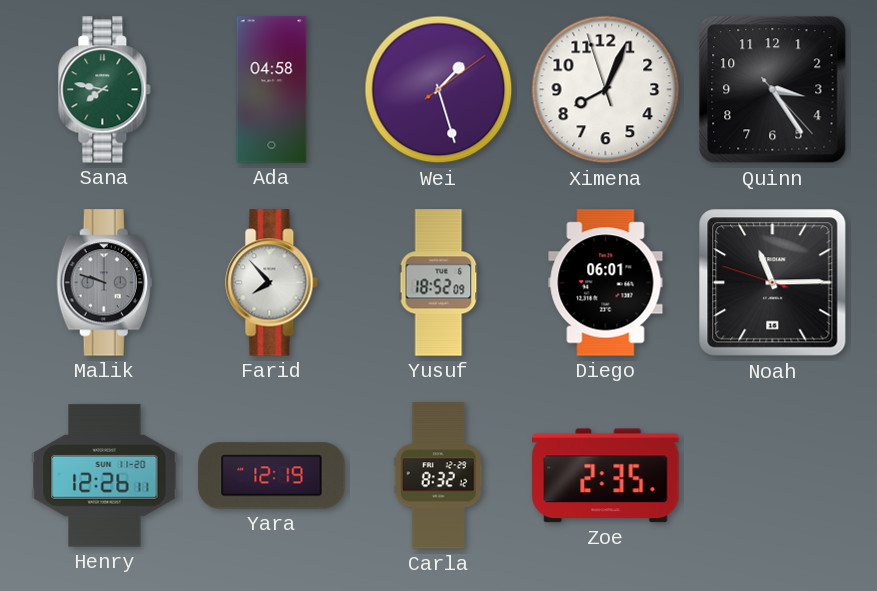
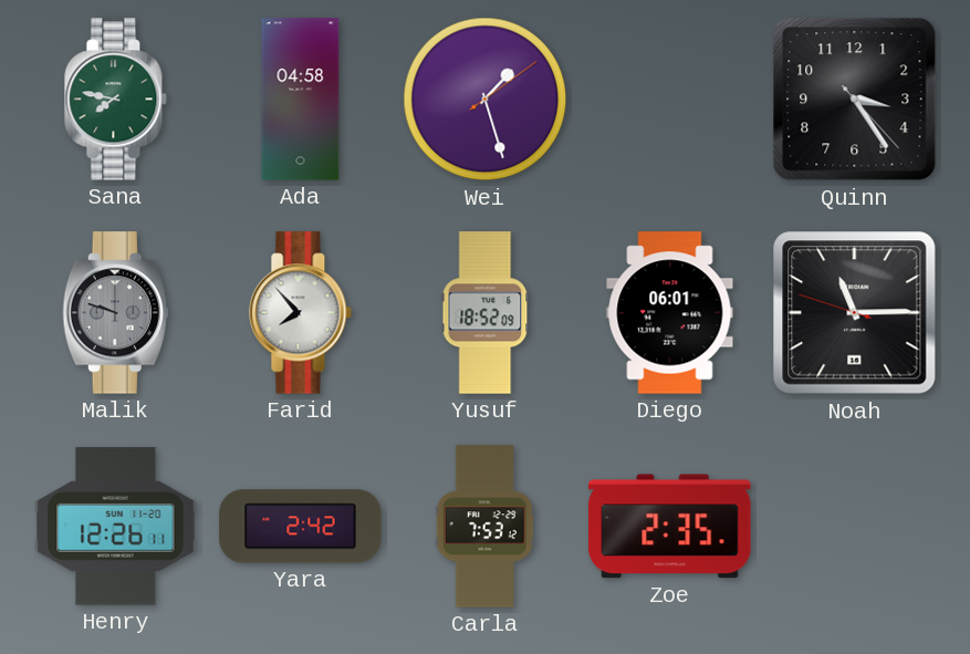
Ximena: 8:03 -> none (606, 90)
Yara: 12:19 -> 2:42 (301, 527)
Carla: 8:32 -> 7:53 (484, 527)
